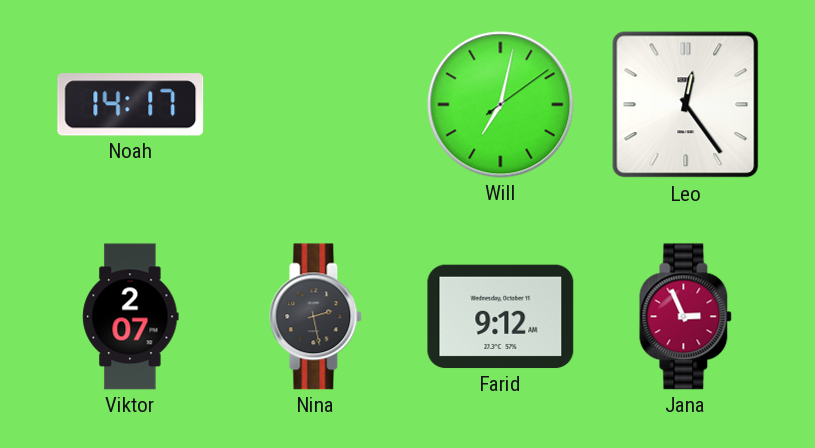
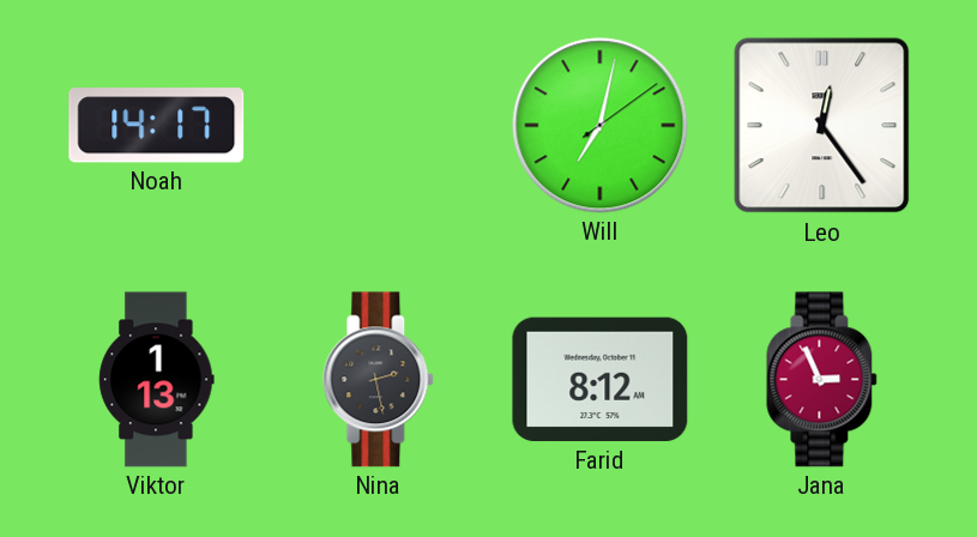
Viktor: 2:07 -> 1:13 (157, 380)
Farid: 9:12 -> 8:12 (601, 380)
